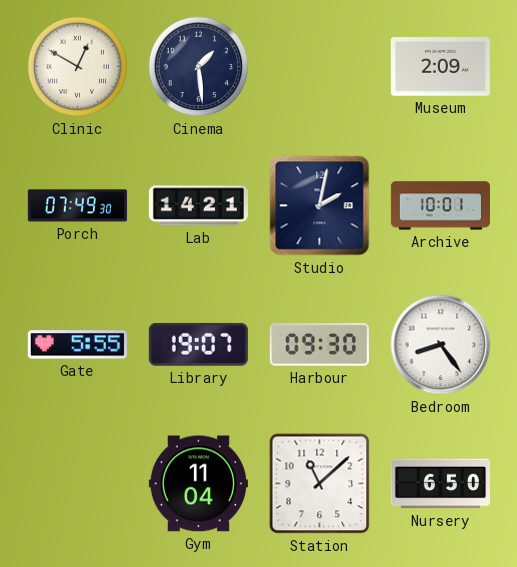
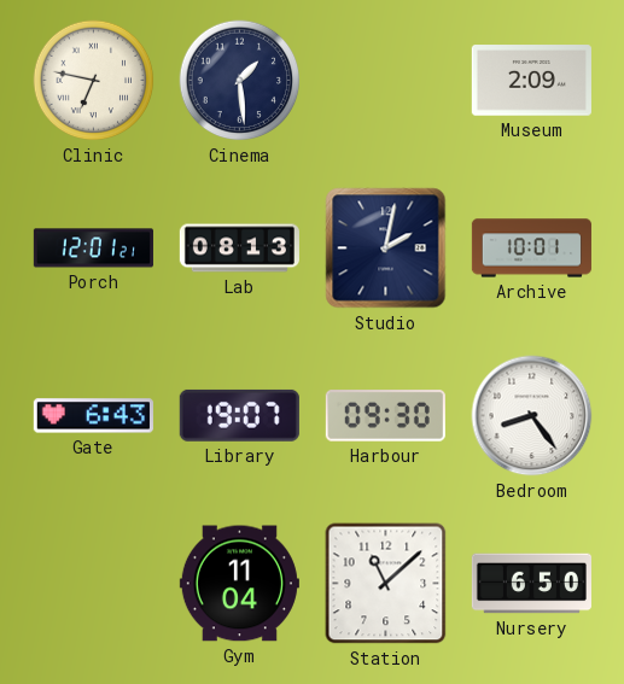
Clinic: 12:50 -> 6:47 (94, 81)
Porch: 07:49 -> 12:01 (93, 249)
Lab: 14:21 -> 08:13 (239, 249)
Gate: 5:55 -> 6:43 (93, 416)
